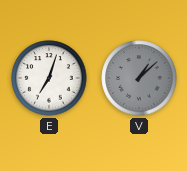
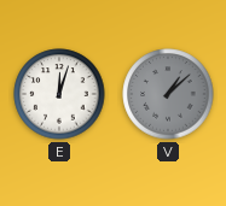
E: 7:03 -> 12:03 (59, 94)
